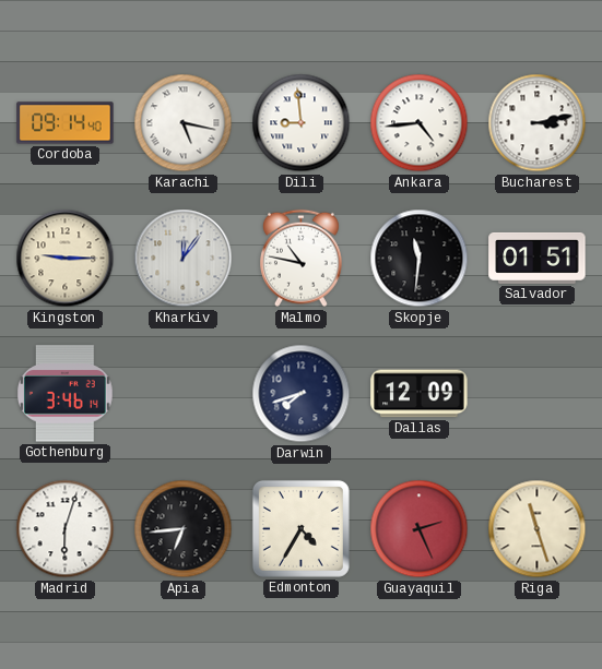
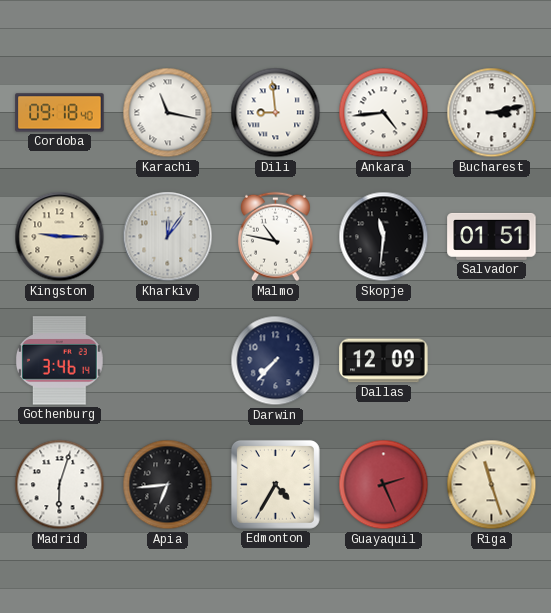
Cordoba: 09:14 -> 09:18 (60, 113)
Karachi: 5:17 -> 11:17 (168, 113)
Darwin: 7:42 -> 7:37 (276, 361)
